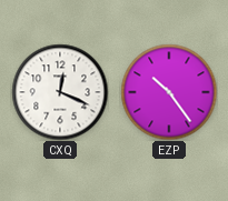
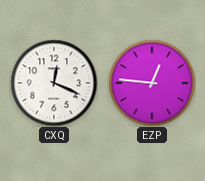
EZP: 10:24 -> 12:46 (152, 83)
